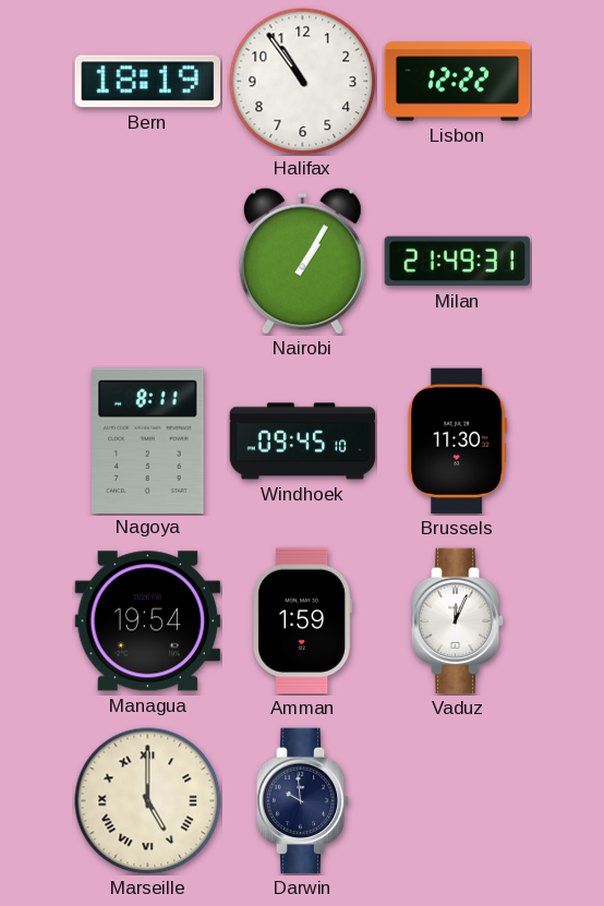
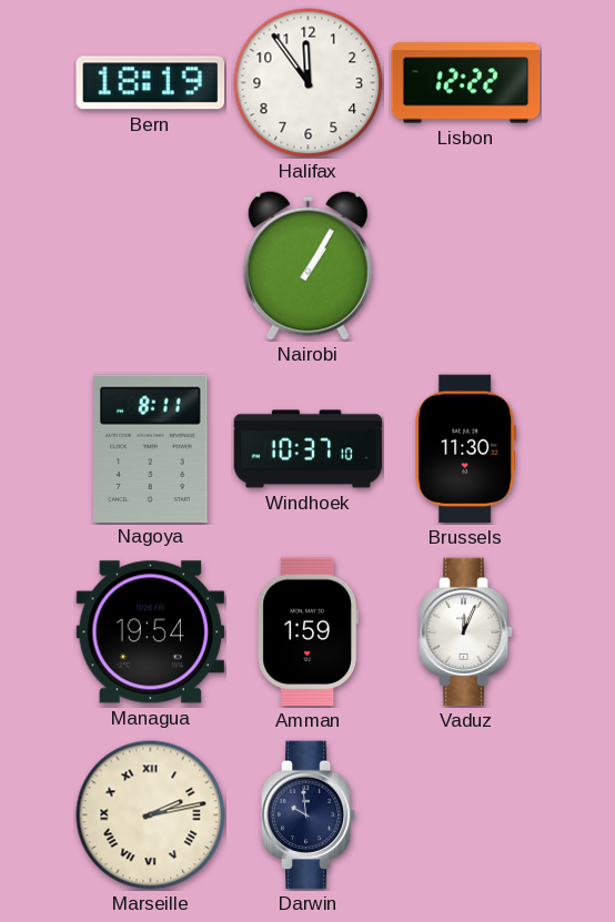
Halifax: 10:54 -> 11:54 (309, 83)
Milan: 21:49 -> none (458, 262)
Windhoek: 09:45 -> 10:37 (309, 449)
Marseille: 5:00 -> 2:13 (151, 815)
